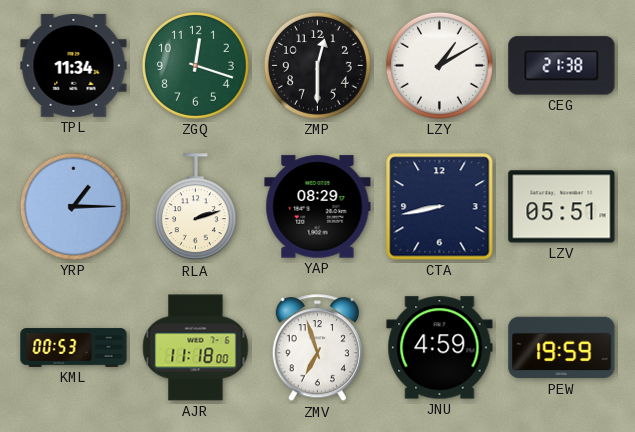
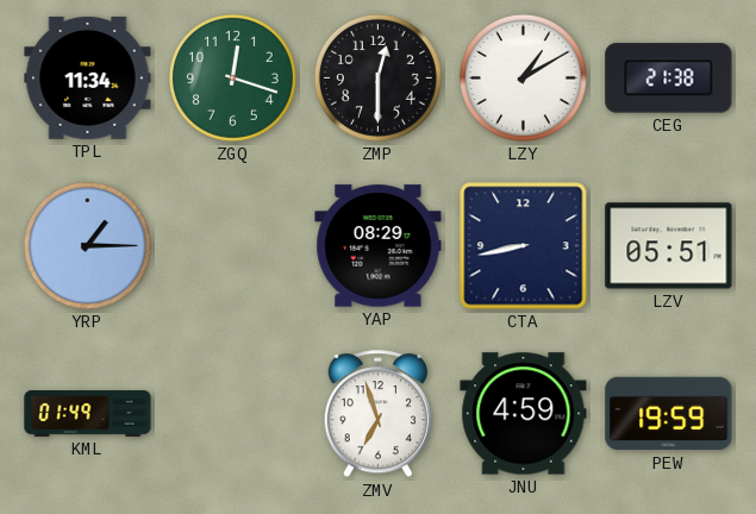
RLA: 2:12 -> none (195, 207)
KML: 00:53 -> 01:49 (88, 414)
AJR: 11:18 -> none (196, 348)
